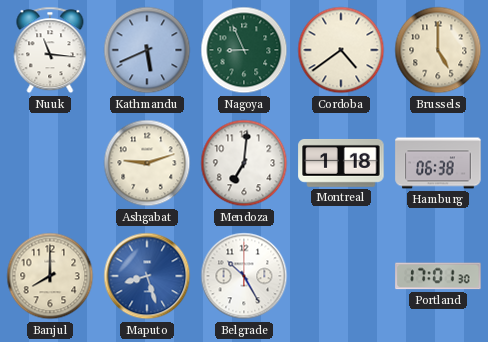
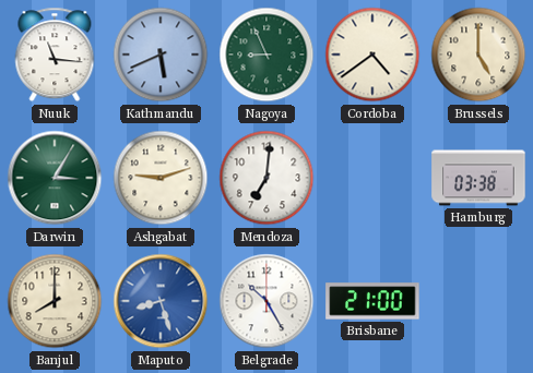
Darwin: none -> 3:05 (55, 178)
Montreal: 1:18 -> none (341, 163)
Hamburg: 06:38 -> 03:38 (478, 178)
Brisbane: none -> 21:00 (372, 301)
Portland: 17:01 -> none (438, 276)
